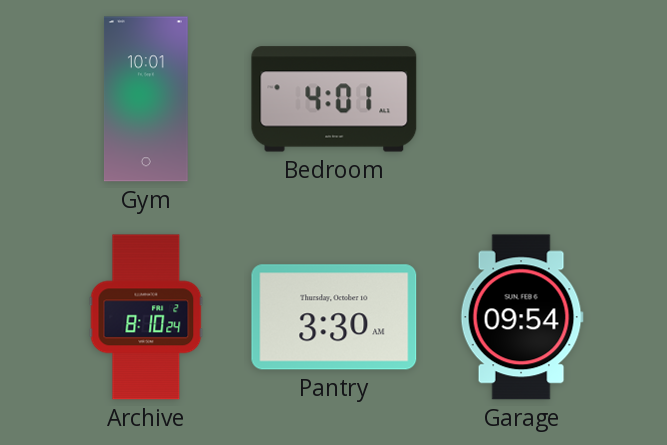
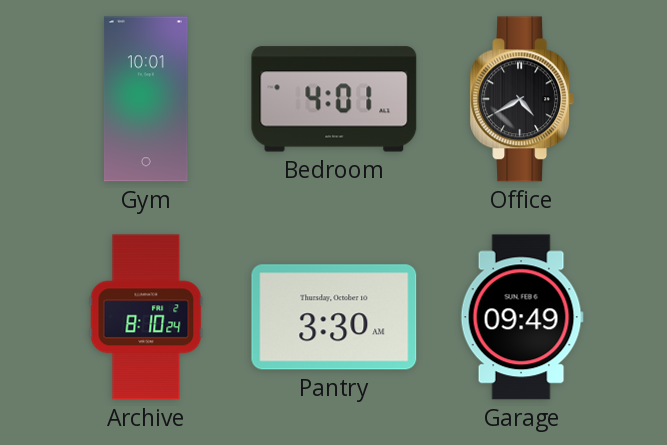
Office: none -> 4:40 (522, 99)
Garage: 09:54 -> 09:49 (522, 317)
